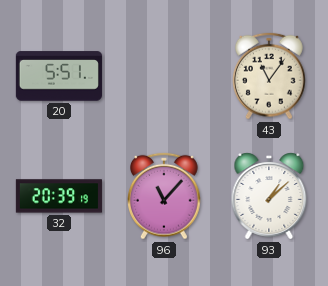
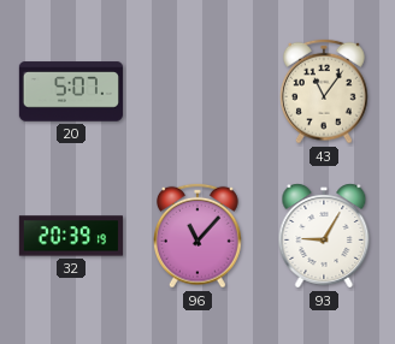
20: 5:51 -> 5:07 (71, 91)
93: 1:08 -> 9:05 (324, 236)
